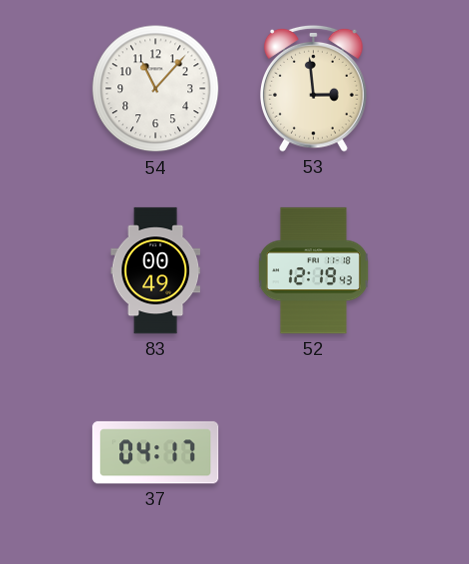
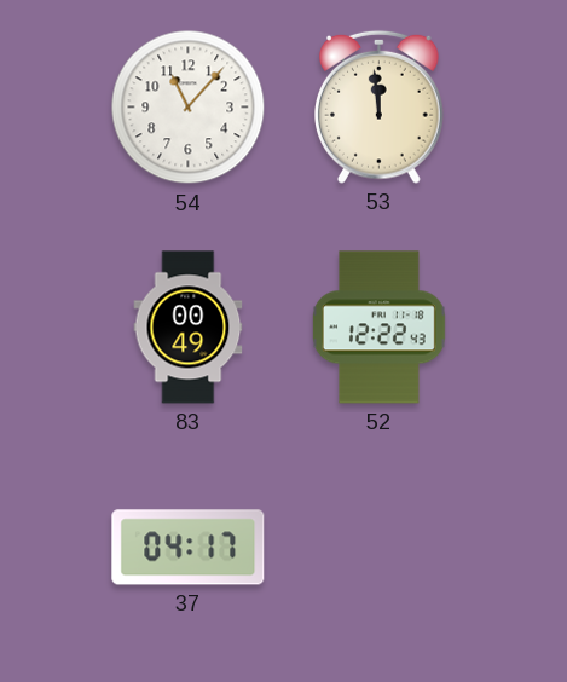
53: 2:59 -> 11:59 (380, 106)
52: 12:19 -> 12:22 (378, 328)
